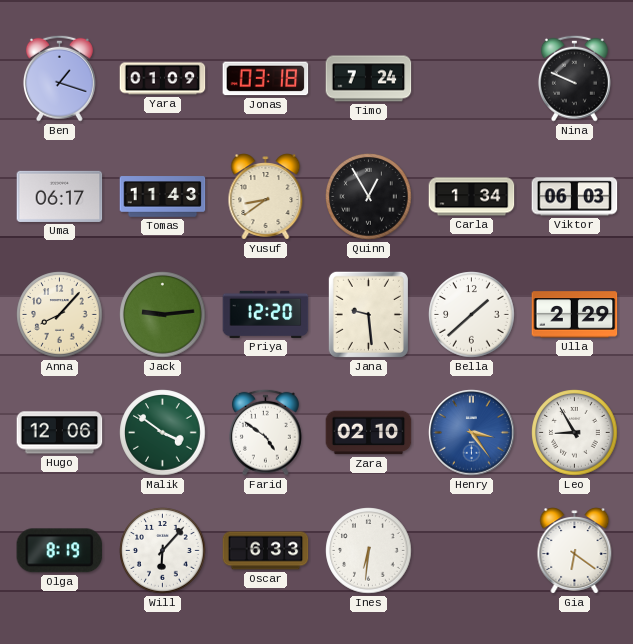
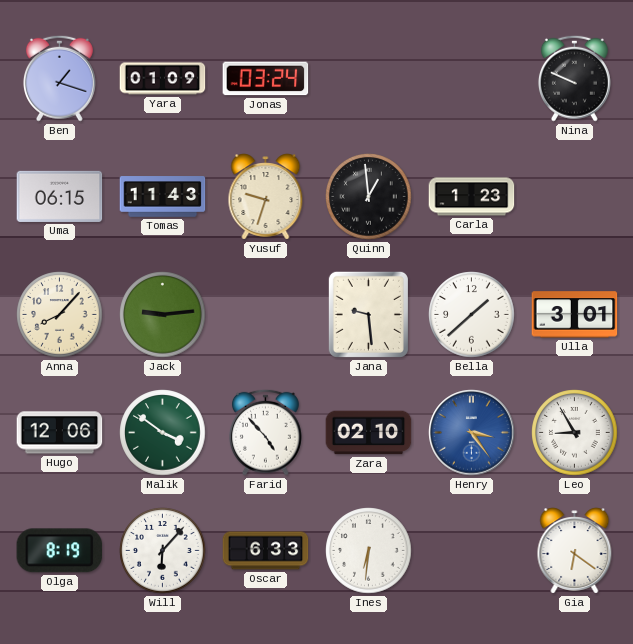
Jonas: 03:18 -> 03:24 (266, 79)
Timo: 7:24 -> none (369, 79)
Uma: 06:17 -> 06:15 (60, 196)
Yusuf: 8:39 -> 9:33 (266, 197)
Quinn: 12:55 -> 12:59 (369, 197)
Carla: 1:34 -> 1:23 (472, 197)
Viktor: 06:03 -> none (575, 197)
Priya: 12:20 -> none (266, 314)
Ulla: 2:29 -> 3:01 (575, 315)
Farid: 4:51 -> 4:53 (265, 432)
